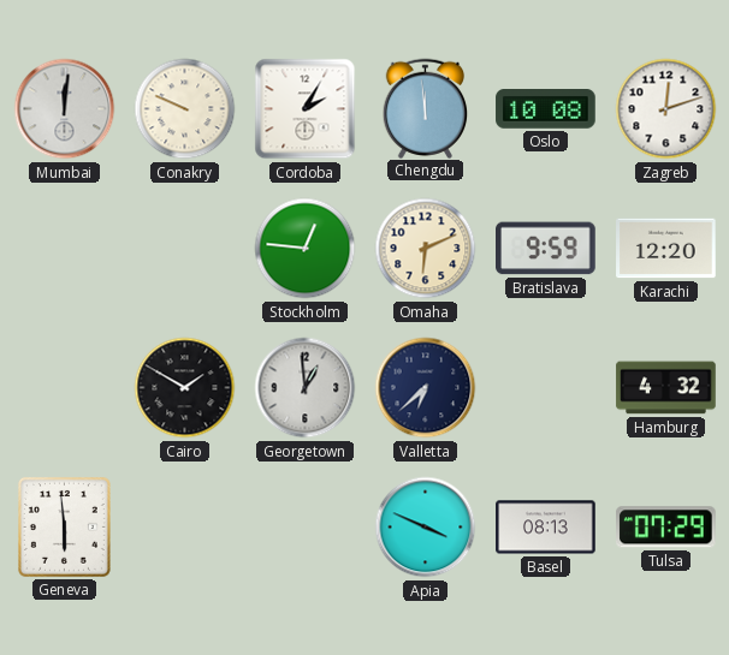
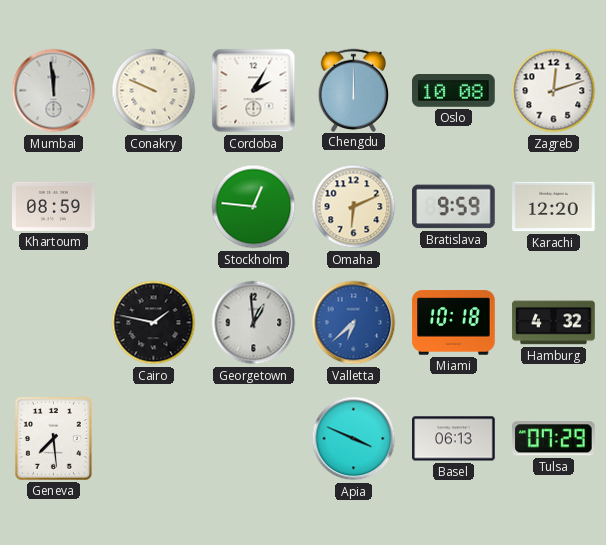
Mumbai: 12:01 -> 11:59 (54, 91)
Chengdu: 11:59 -> 12:00 (354, 90)
Khartoum: none -> 08:59 (54, 206)
Cairo: 1:50 -> 1:47 (154, 323)
Valletta dial: navy -> blue (354, 323)
Miami: none -> 10:18 (454, 323)
Geneva: 5:59 -> 7:29 (53, 438)
Basel: 08:13 -> 06:13 (454, 439)
